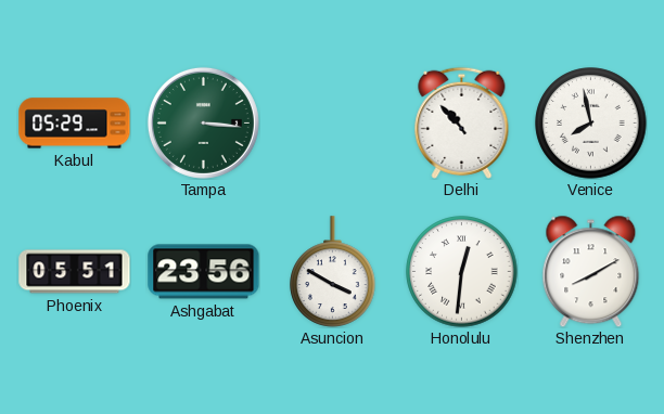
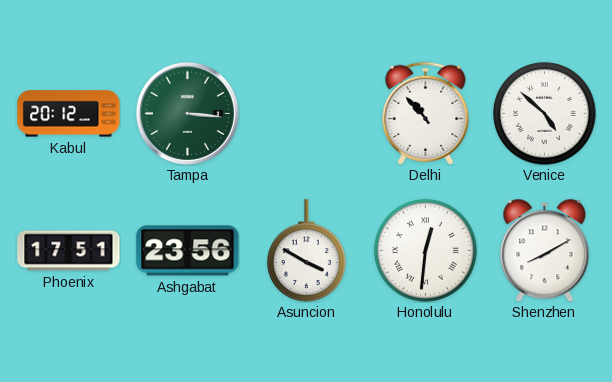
Kabul: 05:29 -> 20:12 (69, 114)
Venice: 7:58 -> 4:52 (545, 114)
Phoenix: 05:51 -> 17:51 (69, 251)
